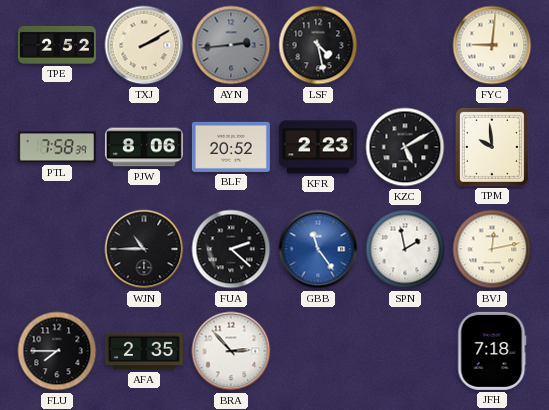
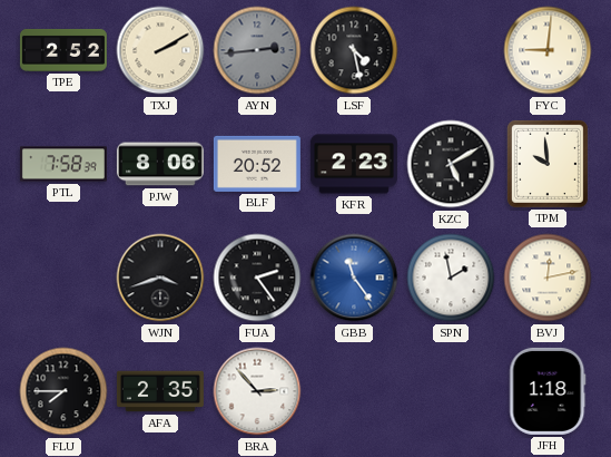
WJN: 10:45 -> 3:42 (160, 278)
FUA: 2:22 -> 2:24 (257, 278)
JFH: 7:18 -> 1:18 (548, 391)
